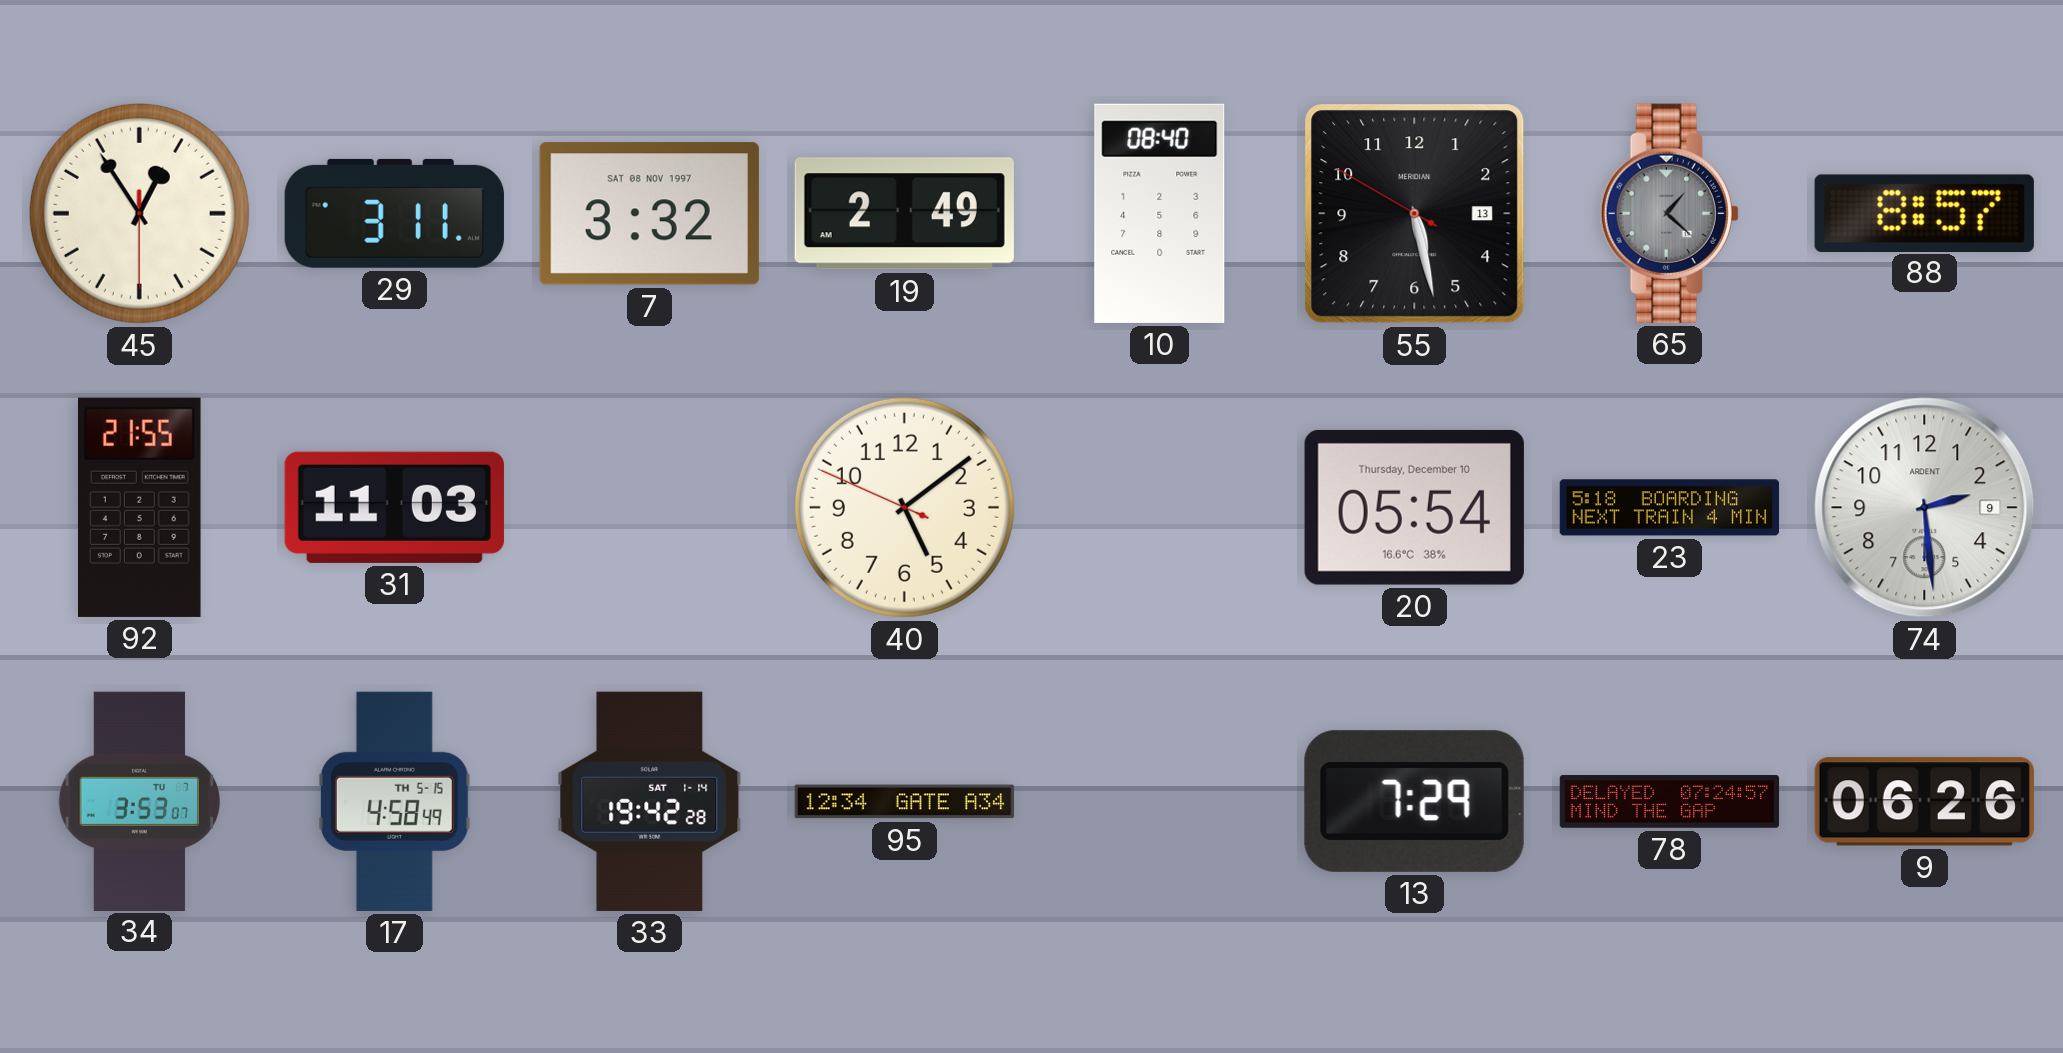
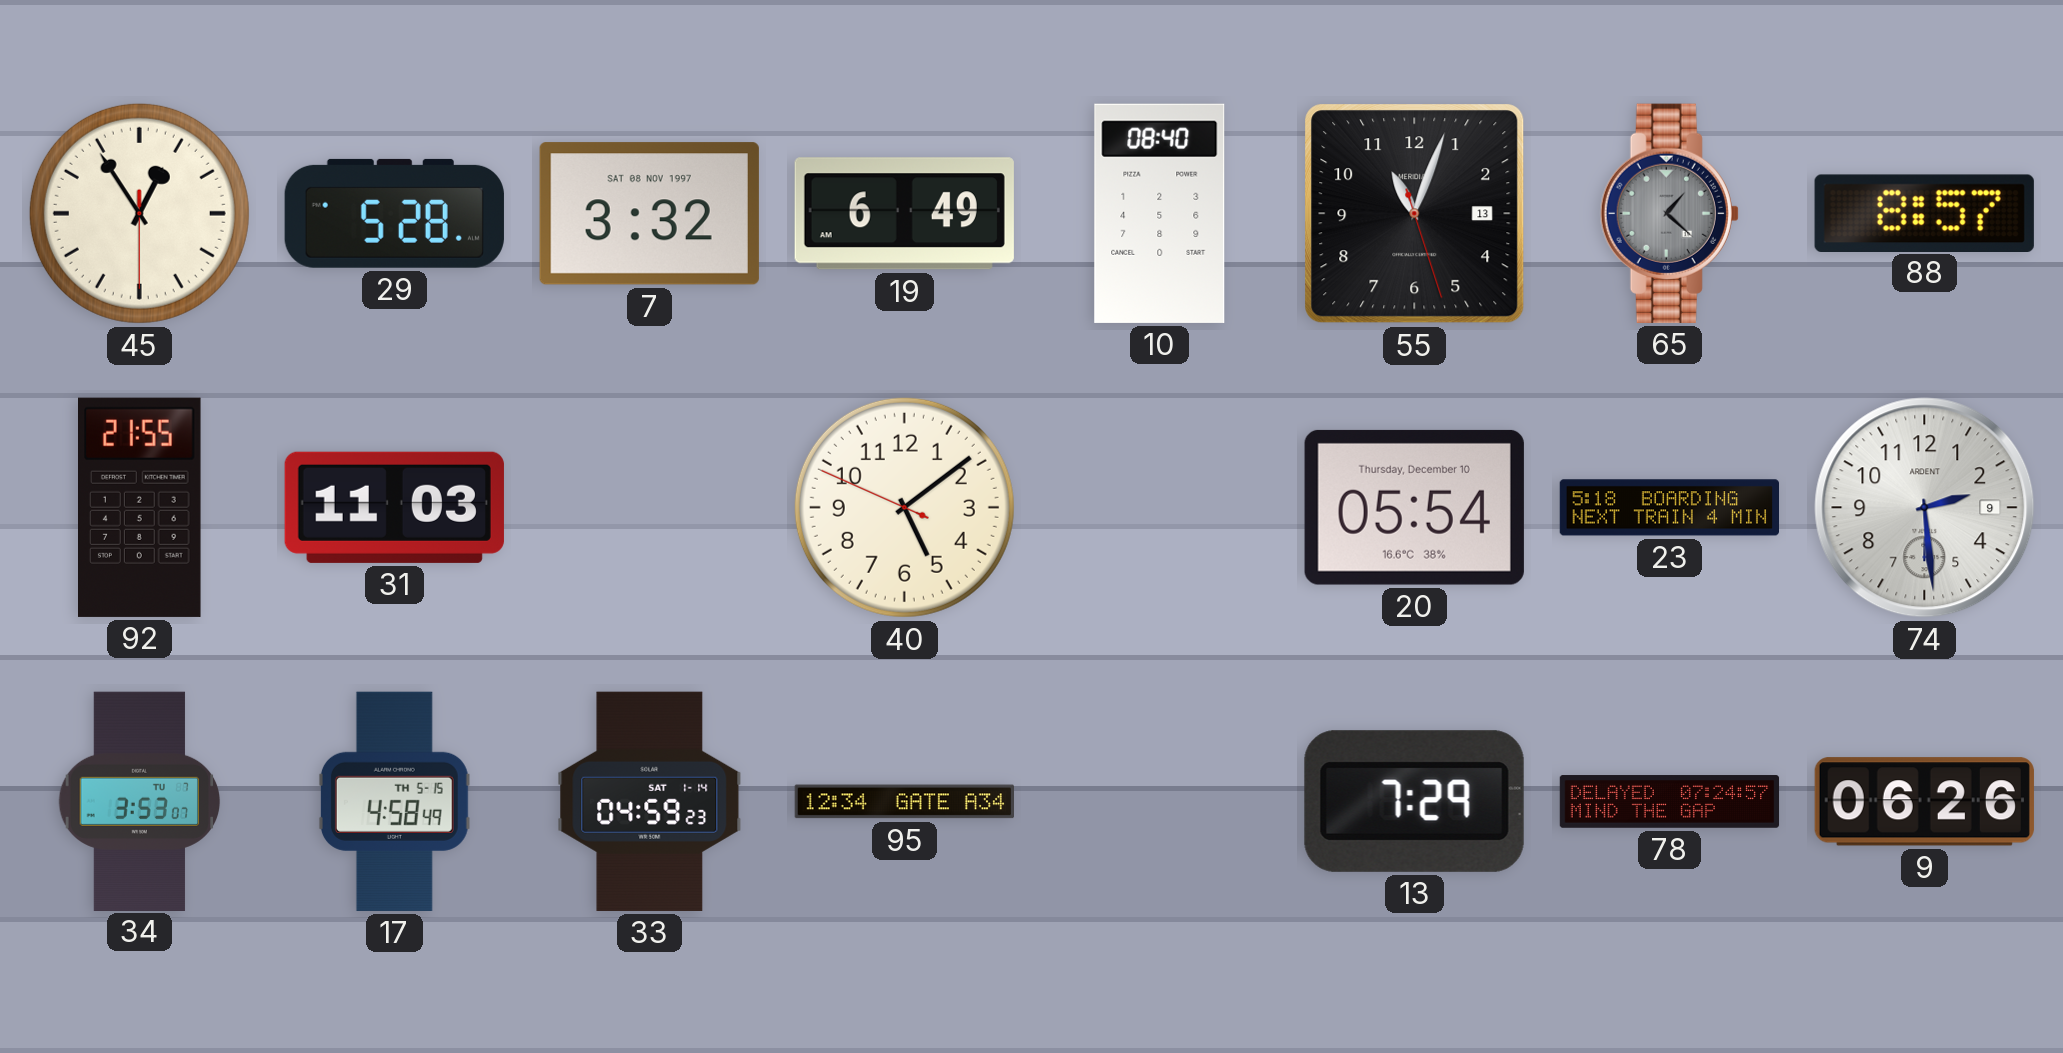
29: 3:11 -> 5:28 (394, 213)
19: 2:49 -> 6:49 (904, 214)
55: 5:27 -> 11:03 (1415, 214)
33: 19:42 -> 04:59 (650, 801)
